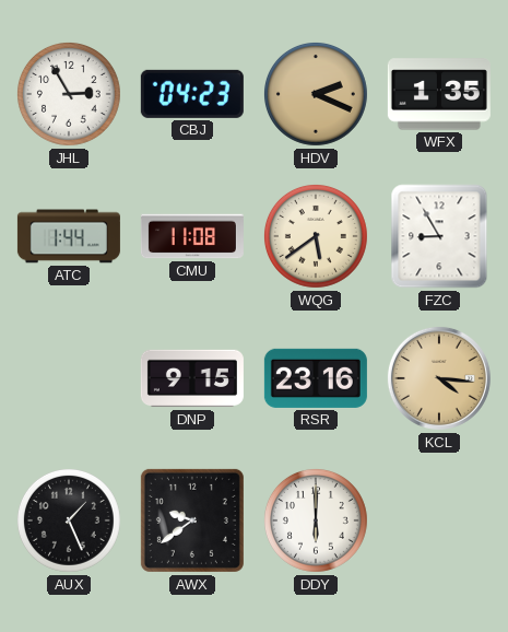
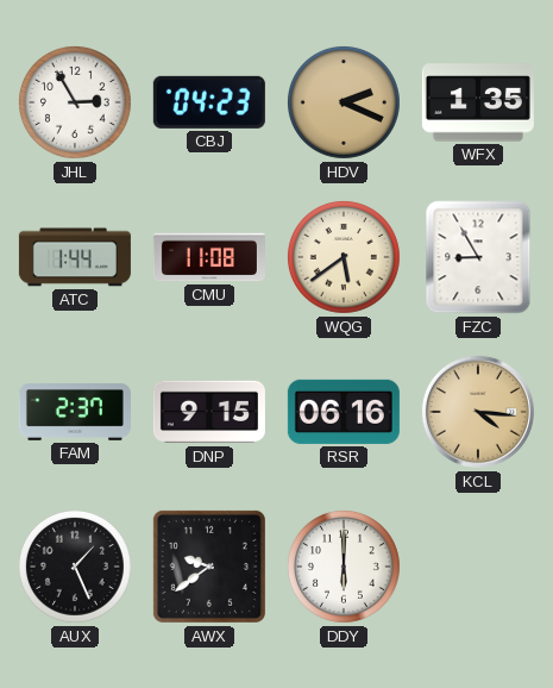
FAM: none -> 2:37 (75, 413)
RSR: 23:16 -> 06:16 (344, 412)
